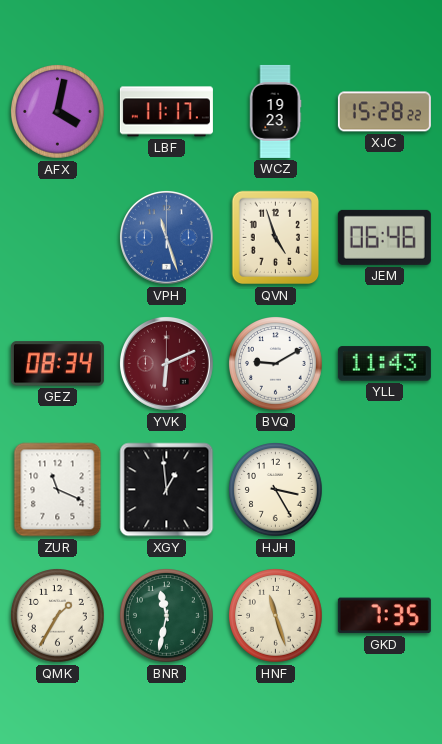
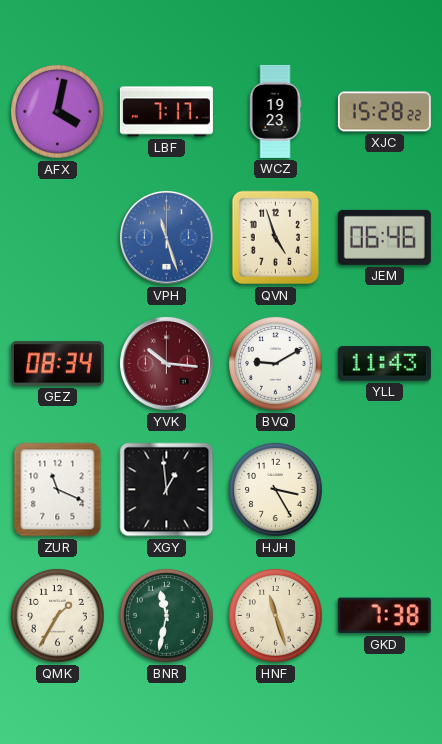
LBF: 11:17 -> 7:17 (166, 112)
YVK: 6:11 -> 10:16 (166, 363)
GKD: 7:35 -> 7:38 (384, 616)
